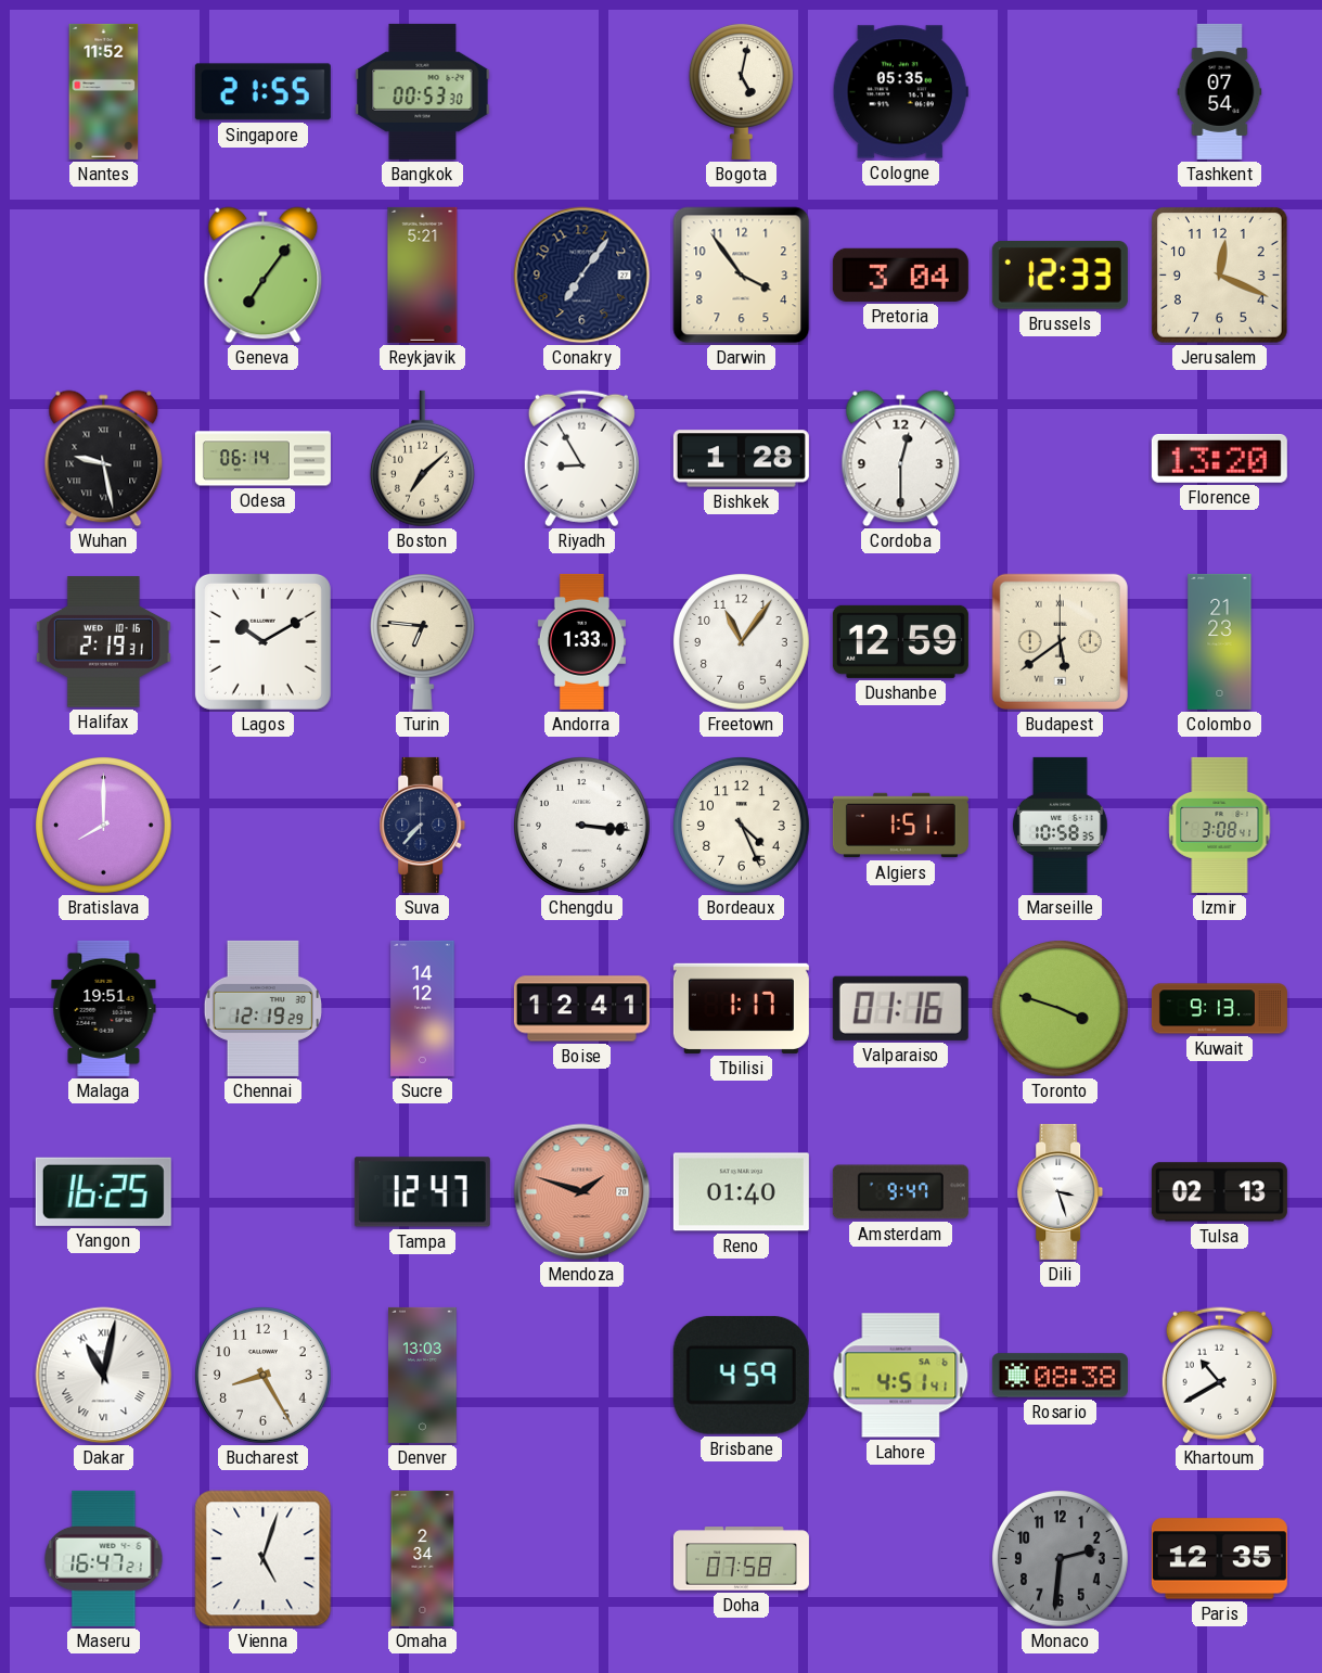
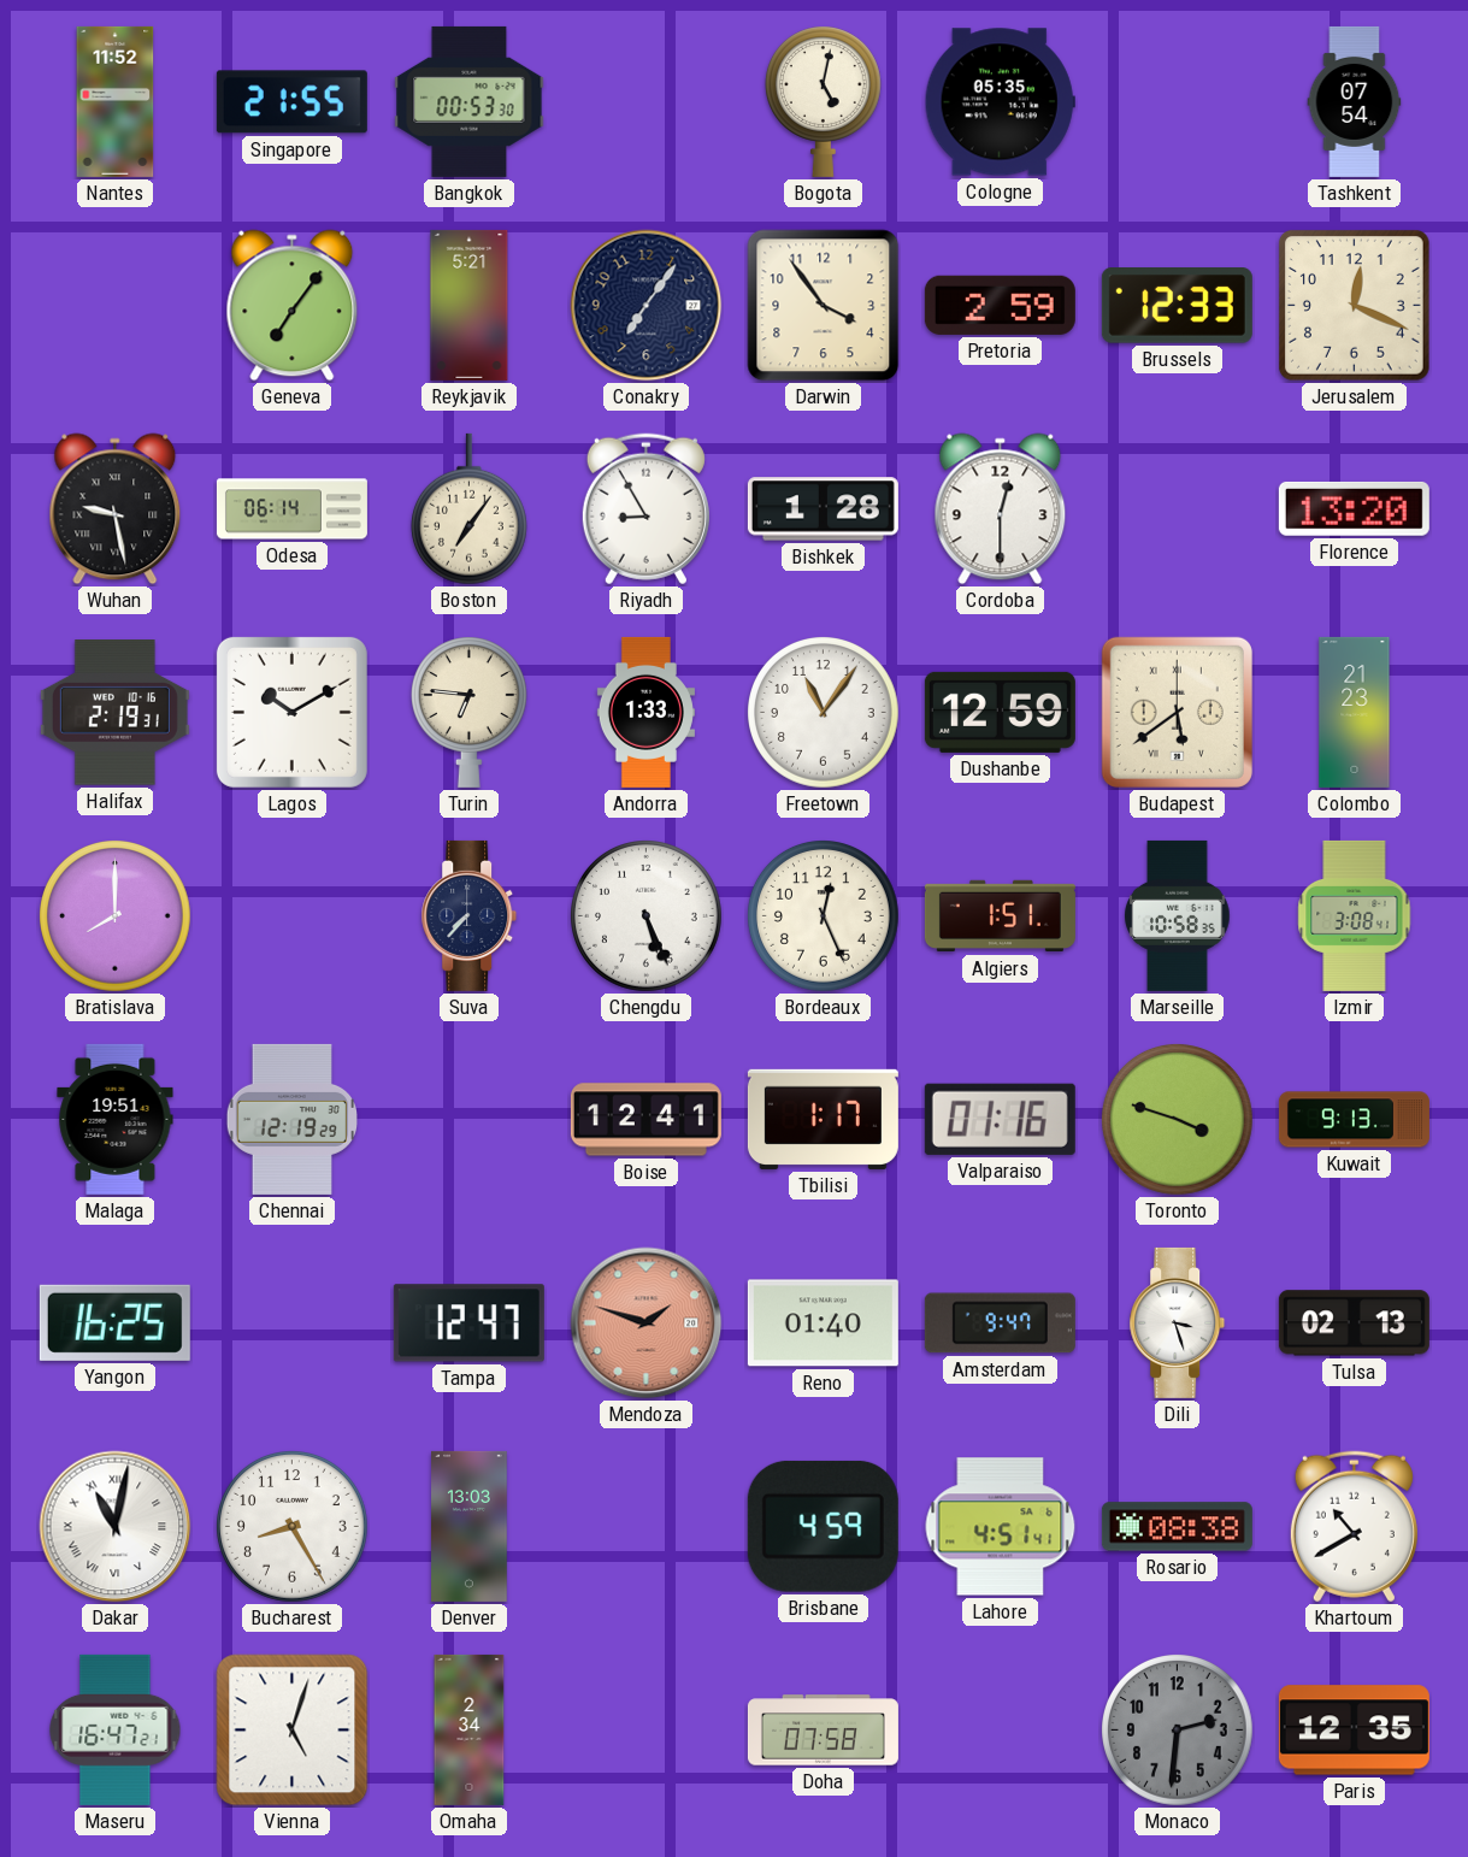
Pretoria: 3:04 -> 2:59 (1000, 305)
Boston: 7:08 -> 7:06 (468, 509)
Chengdu: 3:16 -> 5:26 (647, 916)
Bordeaux: 4:26 -> 12:26 (824, 916)
Sucre: 14:12 -> none (423, 1008)
